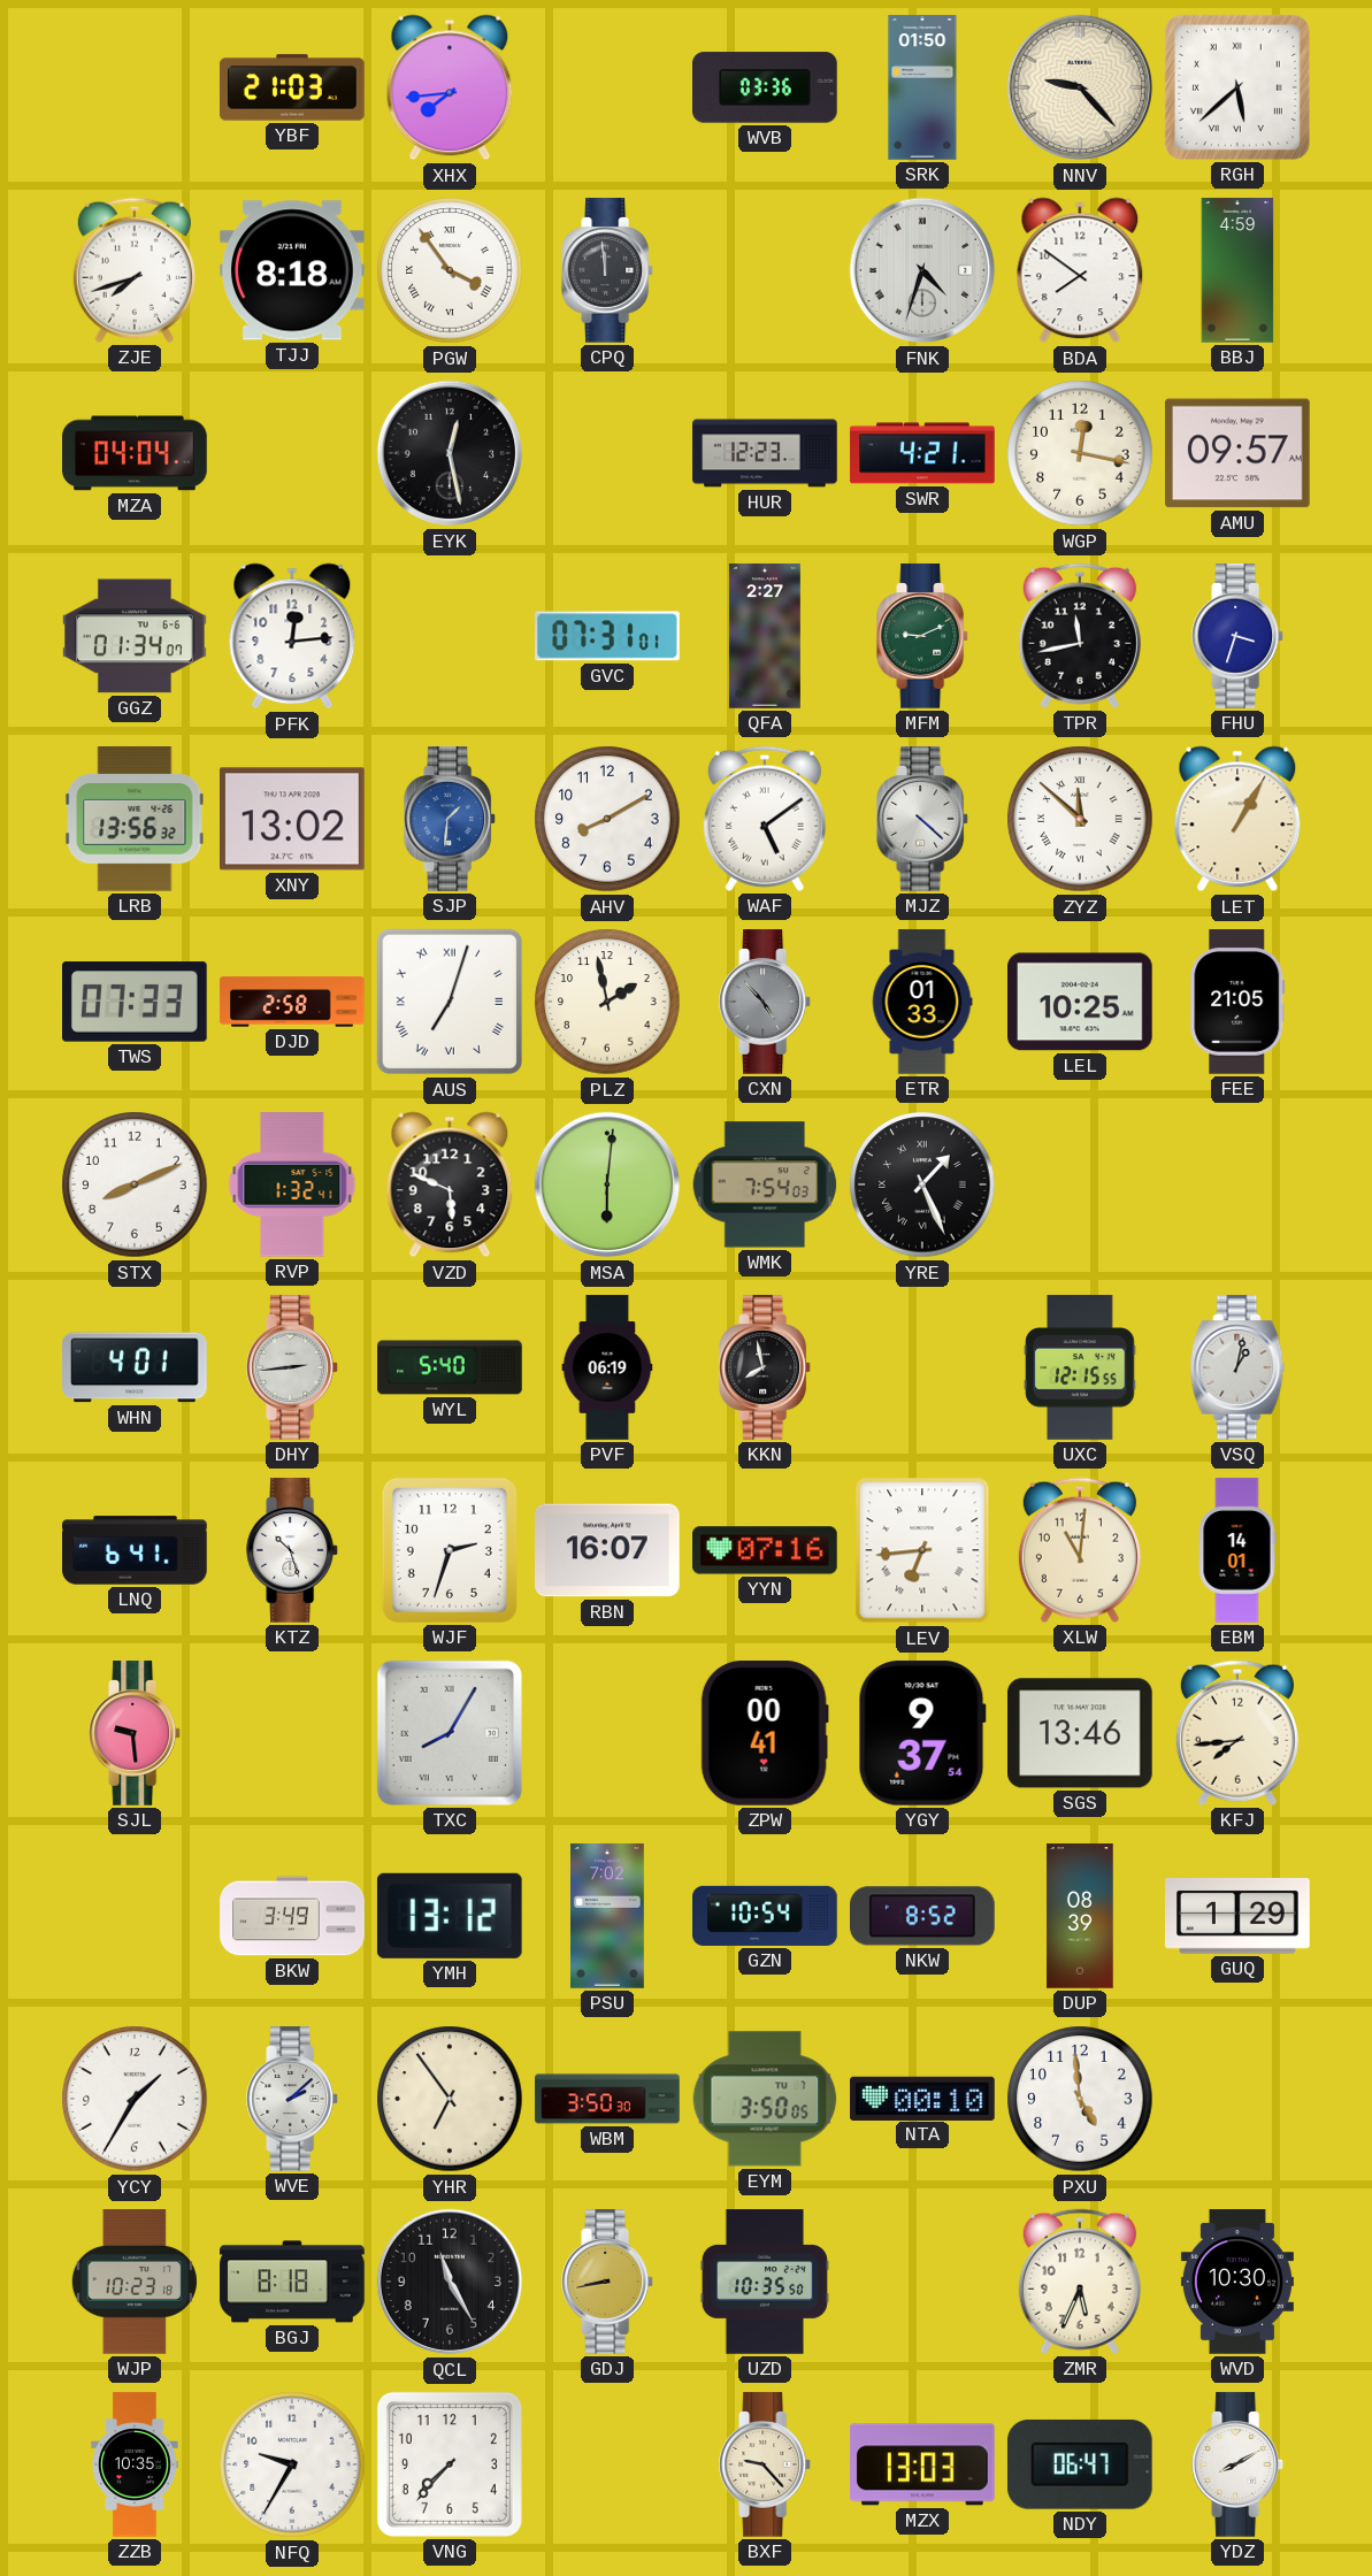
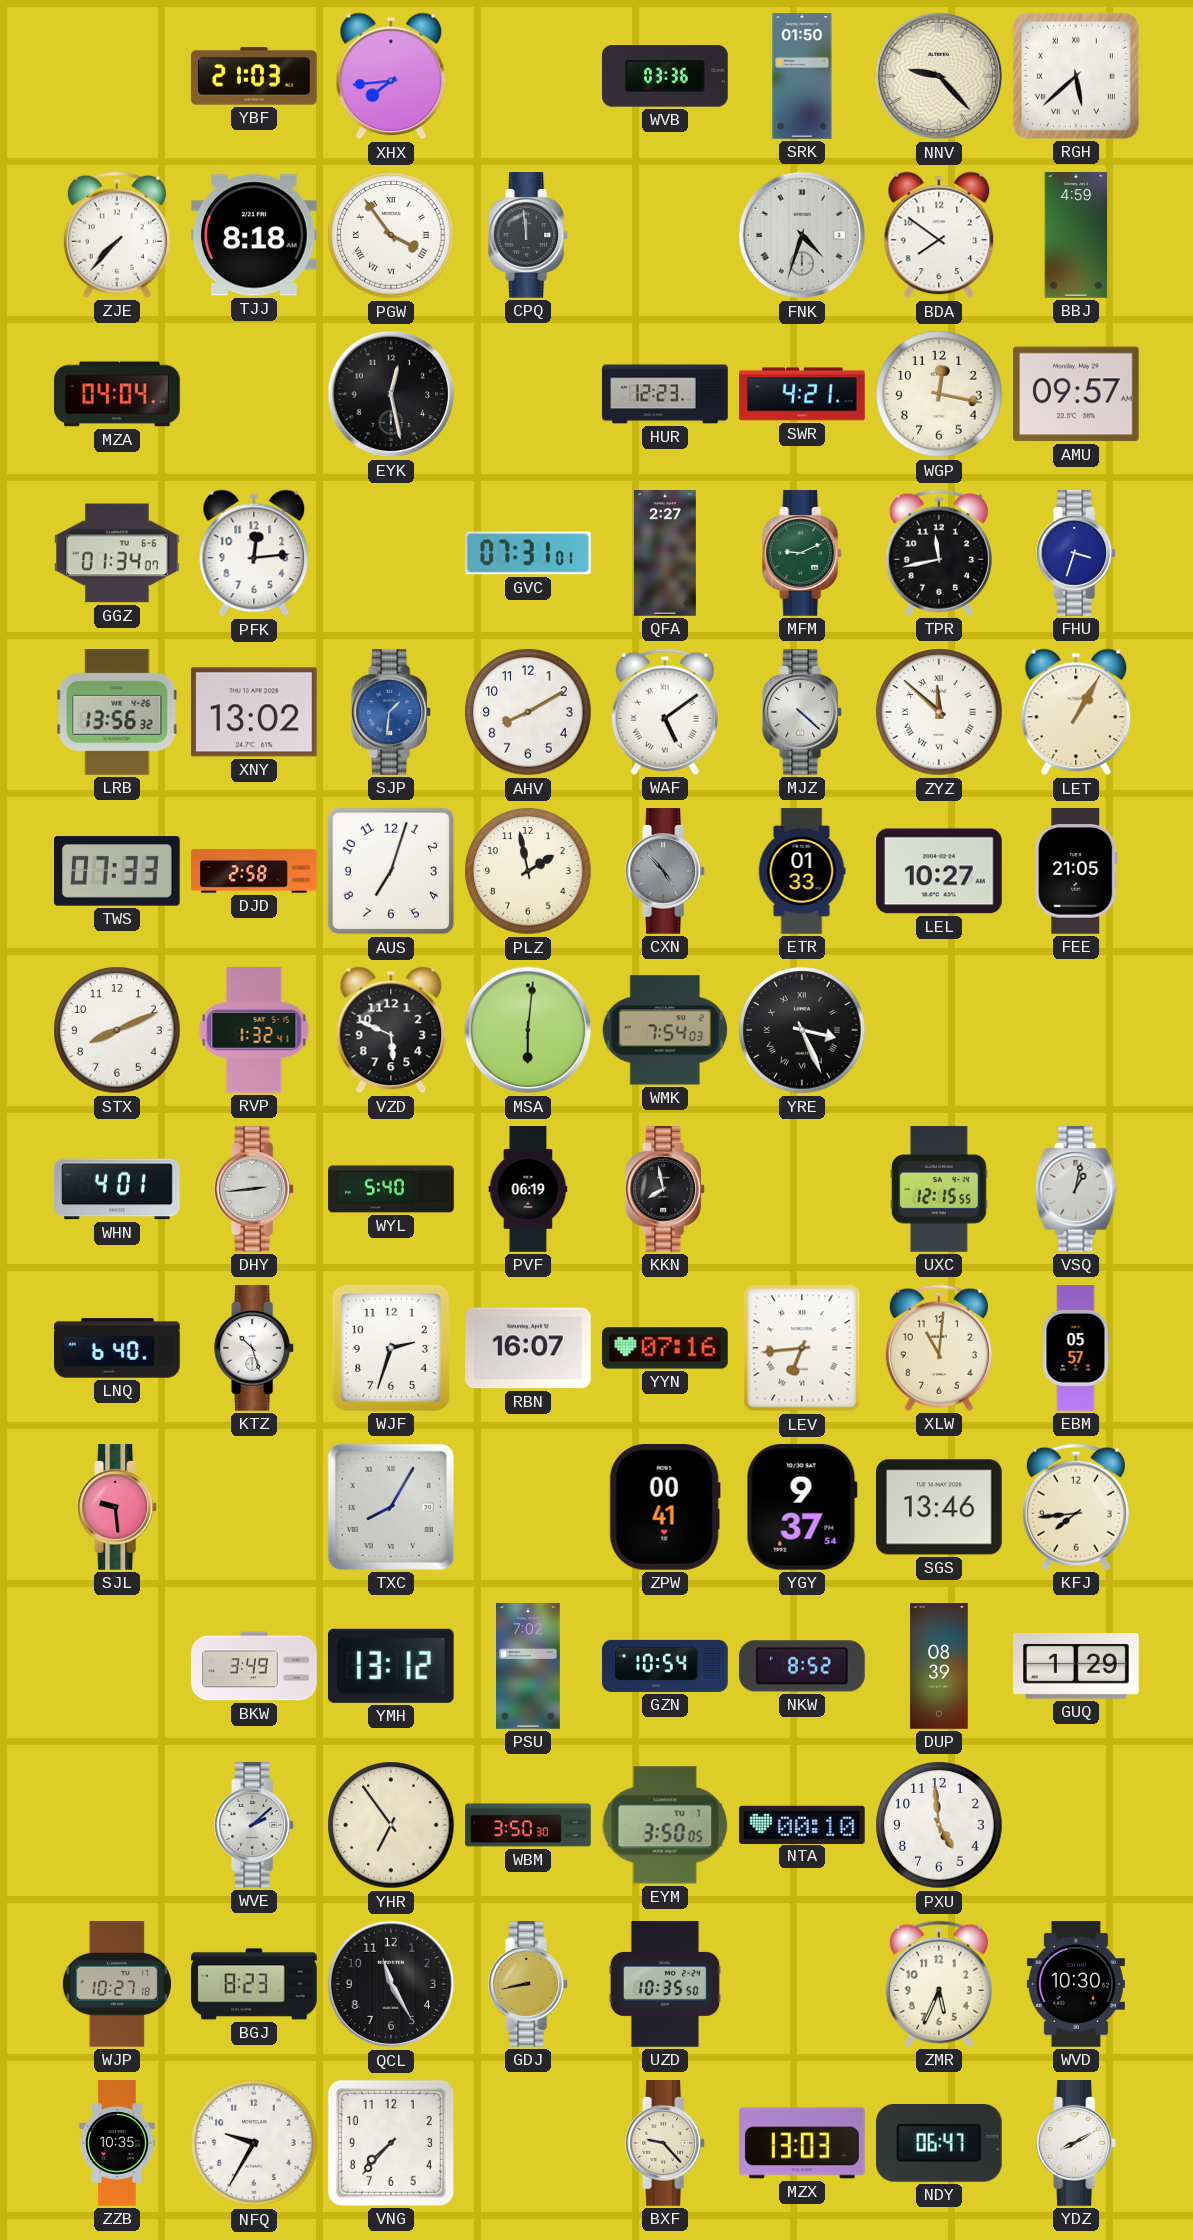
ZJE: 7:42 -> 7:37 (117, 235)
AUS numerals: Roman -> Arabic (391, 871)
LEL: 10:25 -> 10:27 (940, 871)
YRE: 1:26 -> 3:26 (802, 1030)
LNQ: 6:41 -> 6:40 (117, 1348)
EBM: 14:01 -> 05:57 (1076, 1348)
YCY: 1:35 -> none (135, 2099)
WJP: 10:23 -> 10:27 (117, 1984)
BGJ: 8:18 -> 8:23 (254, 1984)
